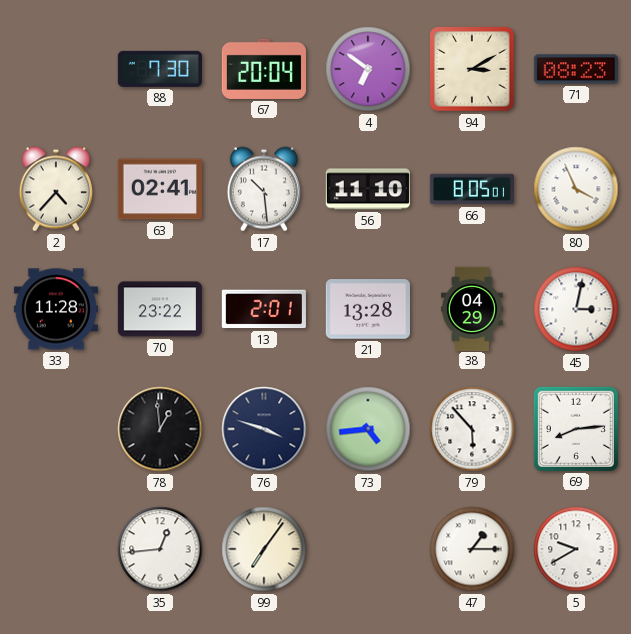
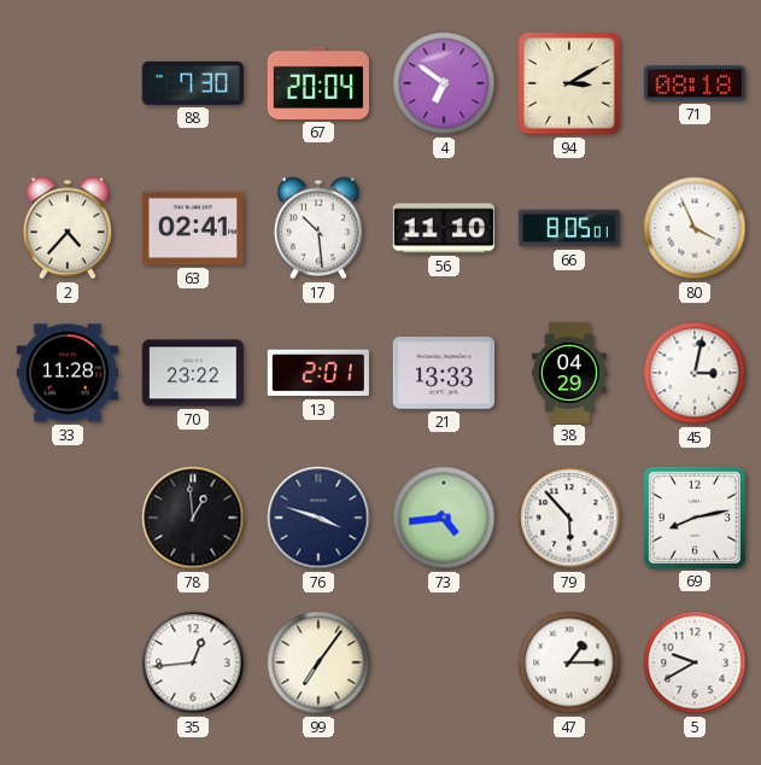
71: 08:23 -> 08:18 (695, 83)
21: 13:28 -> 13:33 (444, 373)
69: 8:14 -> 8:13 (695, 518)
